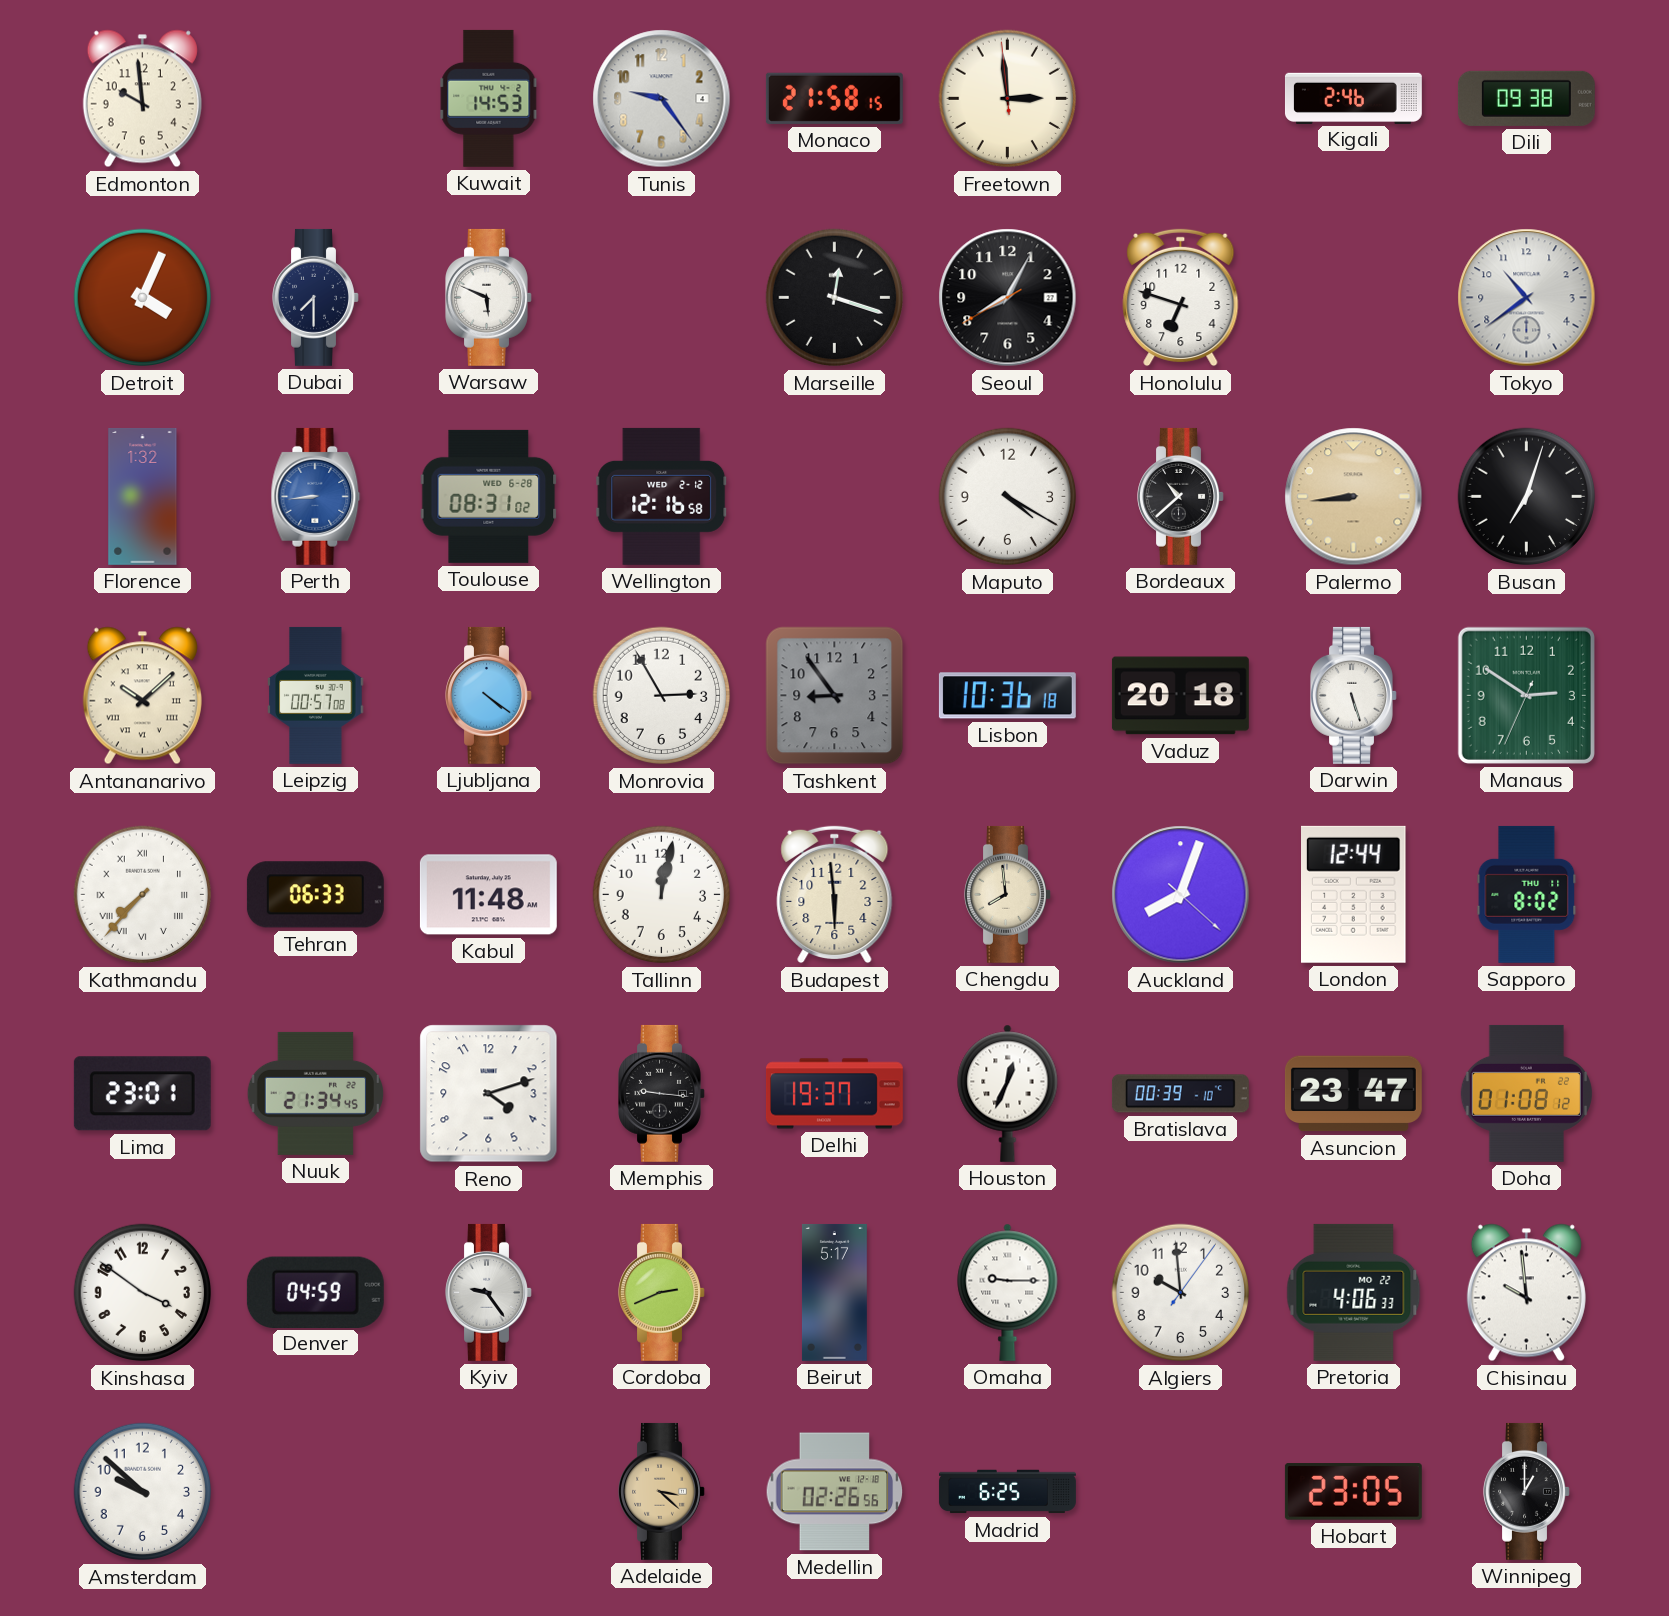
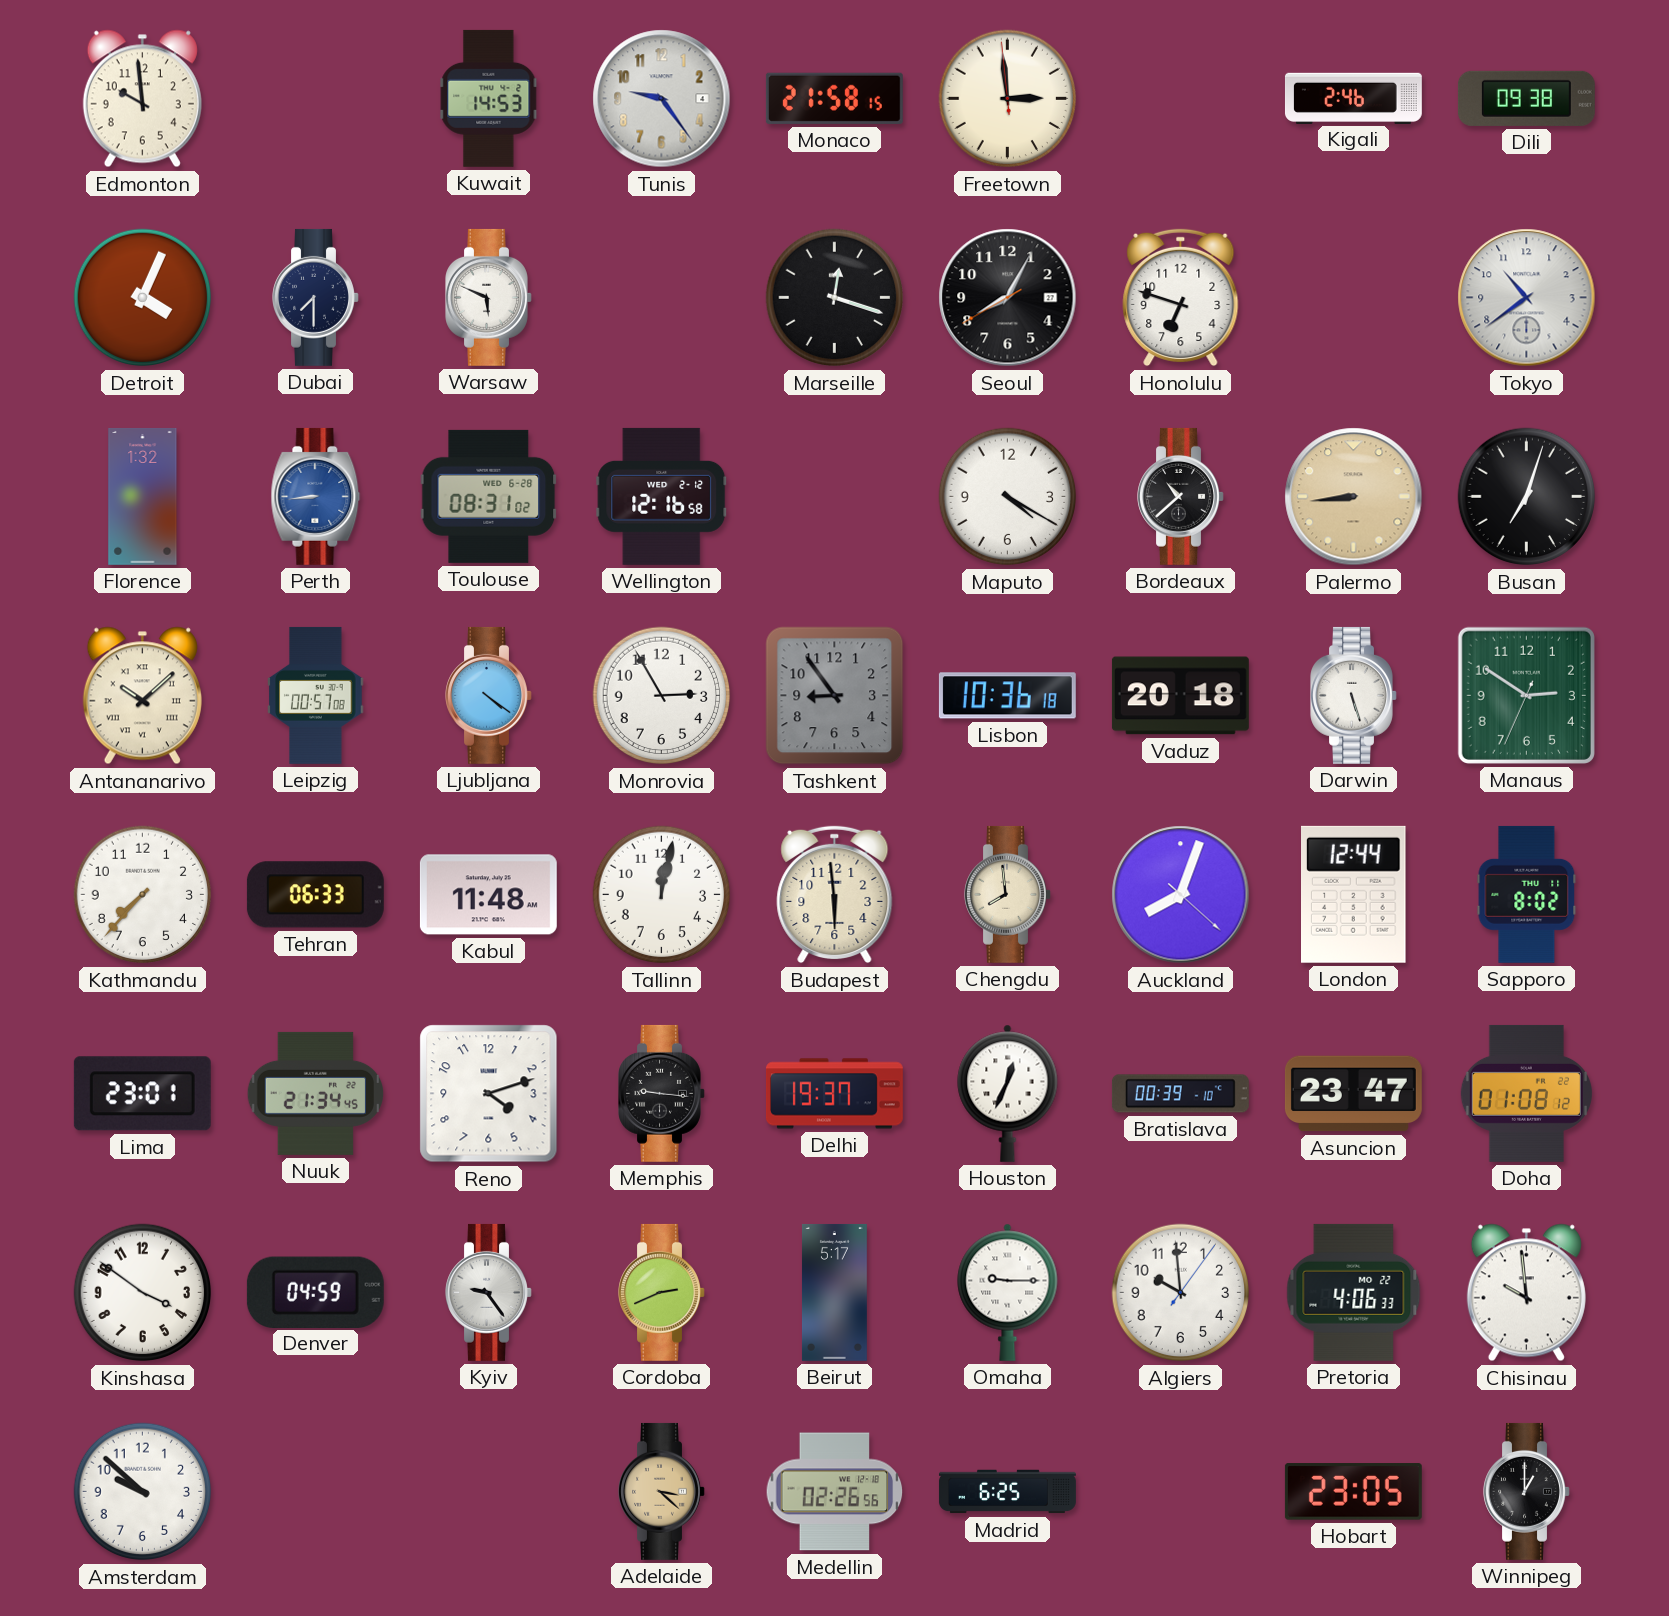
Kathmandu numerals: Roman -> Arabic (143, 895)
